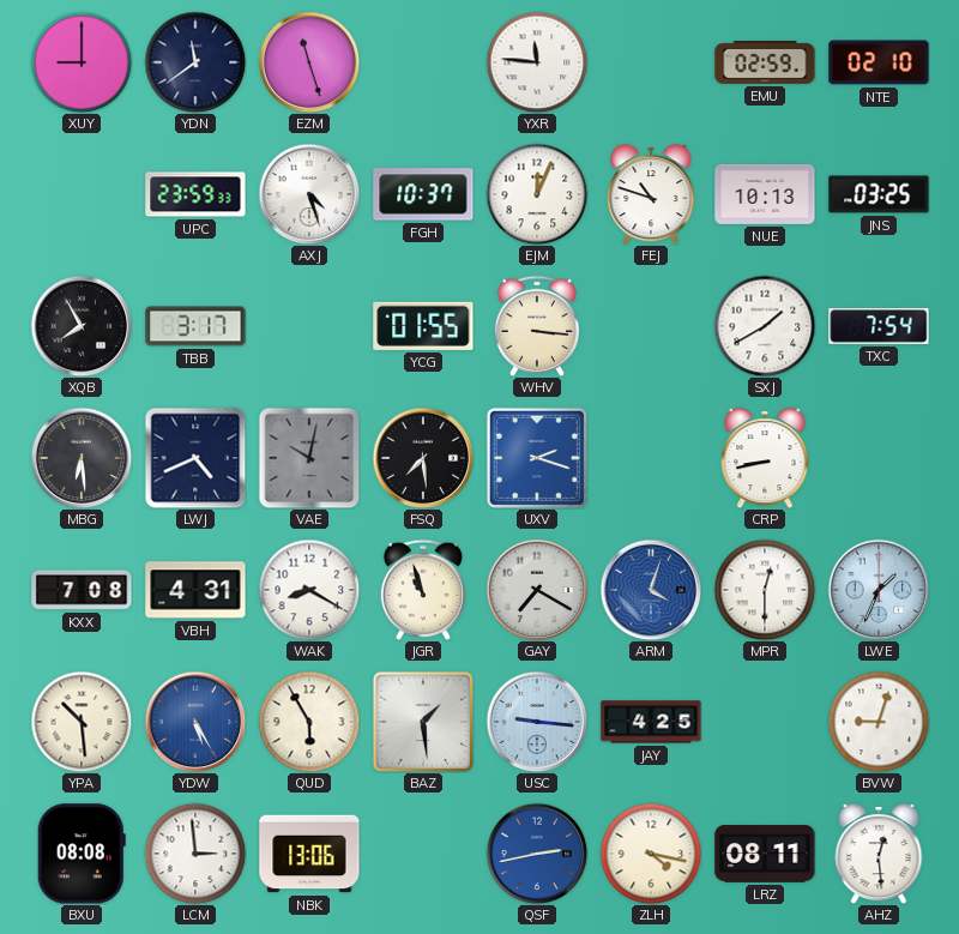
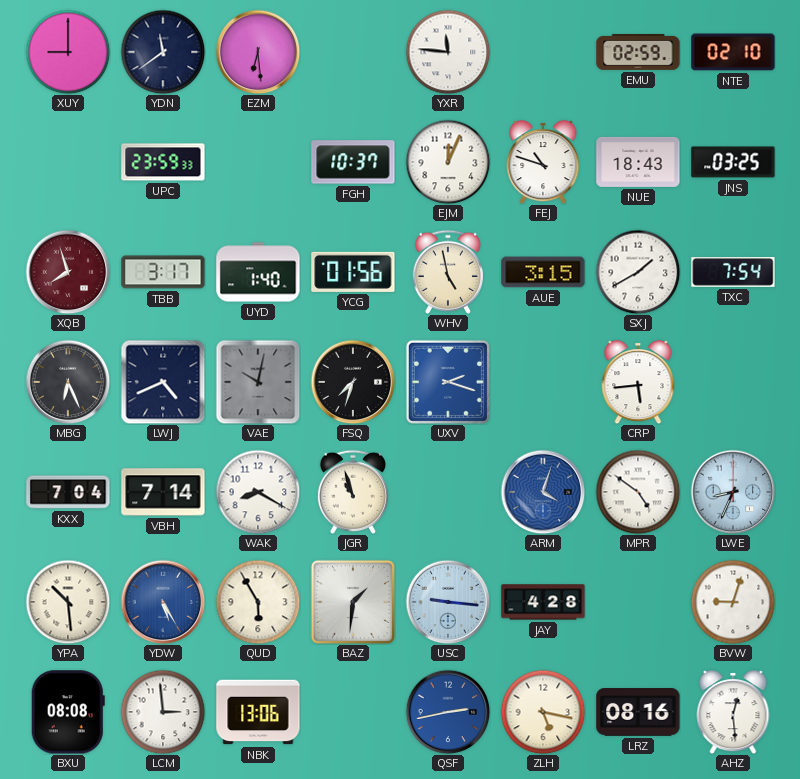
EZM: 11:27 -> 6:29 (258, 52)
AXJ: 4:27 -> none (309, 194)
NUE: 10:13 -> 18:43 (638, 162)
XQB: 7:55 -> 7:57 (68, 272)
XQB dial: black -> burgundy (68, 272)
UYD: none -> 1:40 (258, 272)
YCG: 01:55 -> 01:56 (353, 272)
WHV: 3:16 -> 4:58 (448, 272)
AUE: none -> 3:15 (543, 272)
MBG: 6:29 -> 6:26 (68, 382)
FSQ: 7:29 -> 7:33 (353, 382)
CRP: 8:43 -> 5:44 (638, 382)
KXX: 7:08 -> 7:04 (68, 492)
VBH: 4:31 -> 7:14 (163, 492)
GAY: 7:20 -> none (537, 590)
MPR: 12:30 -> 4:51 (638, 492)
LWE: 1:34 -> 8:34 (733, 492)
BAZ: 1:29 -> 1:31 (353, 602)
JAY: 4:25 -> 4:28 (543, 602)
ZLH: 4:17 -> 5:17 (543, 712)
LRZ: 08:11 -> 08:16 (638, 712)
